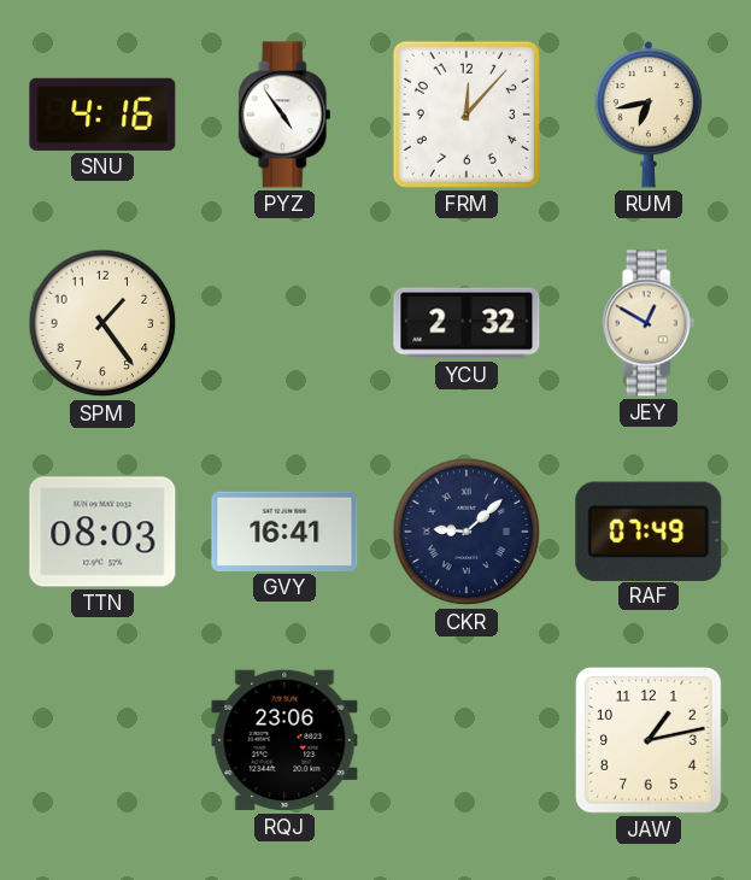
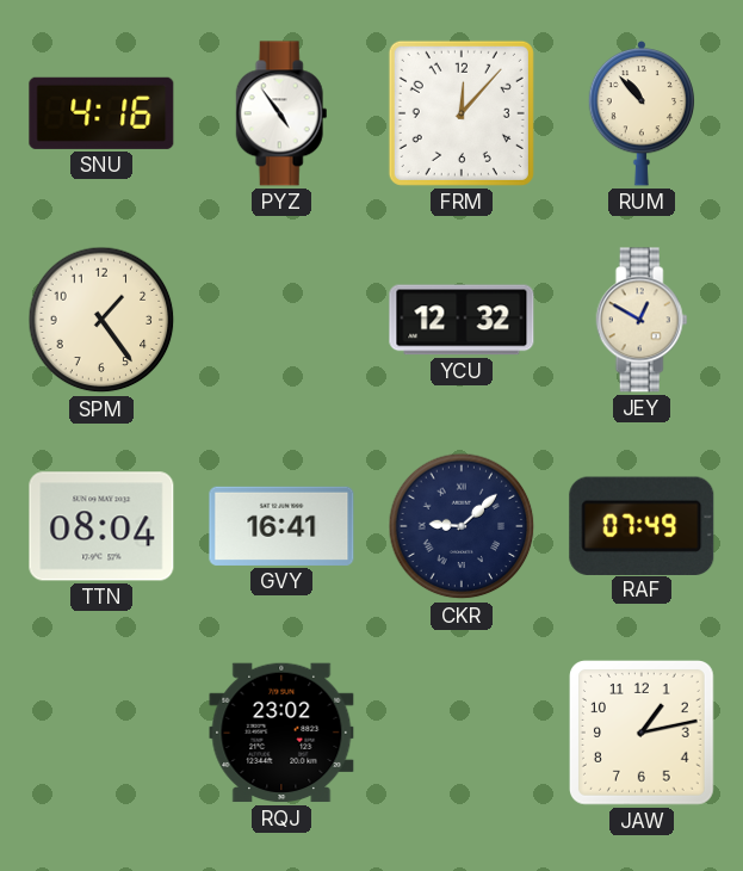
RUM: 6:43 -> 10:53 (642, 113)
YCU: 2:32 -> 12:32 (462, 320)
TTN: 08:03 -> 08:04 (101, 526)
RQJ: 23:06 -> 23:02 (281, 733)
